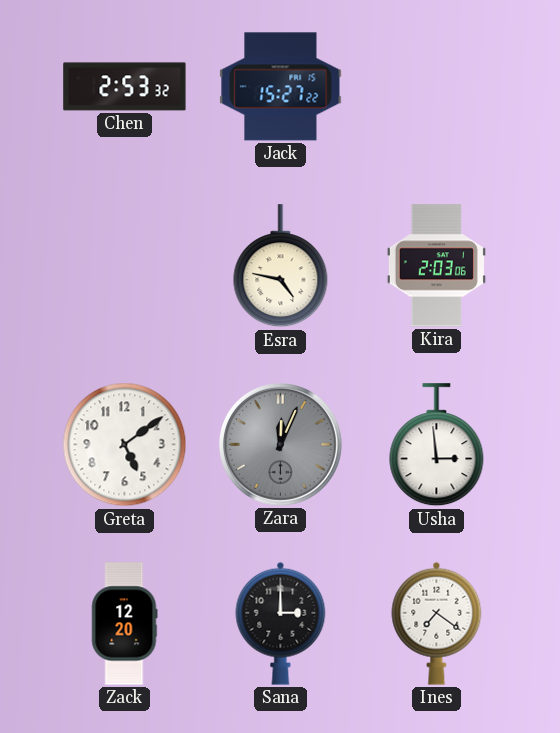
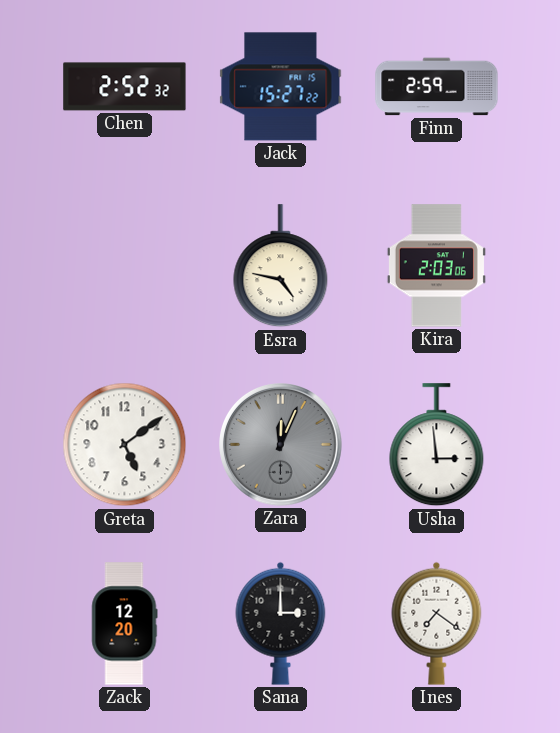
Chen: 2:53 -> 2:52 (125, 87)
Finn: none -> 2:59 (437, 87)
